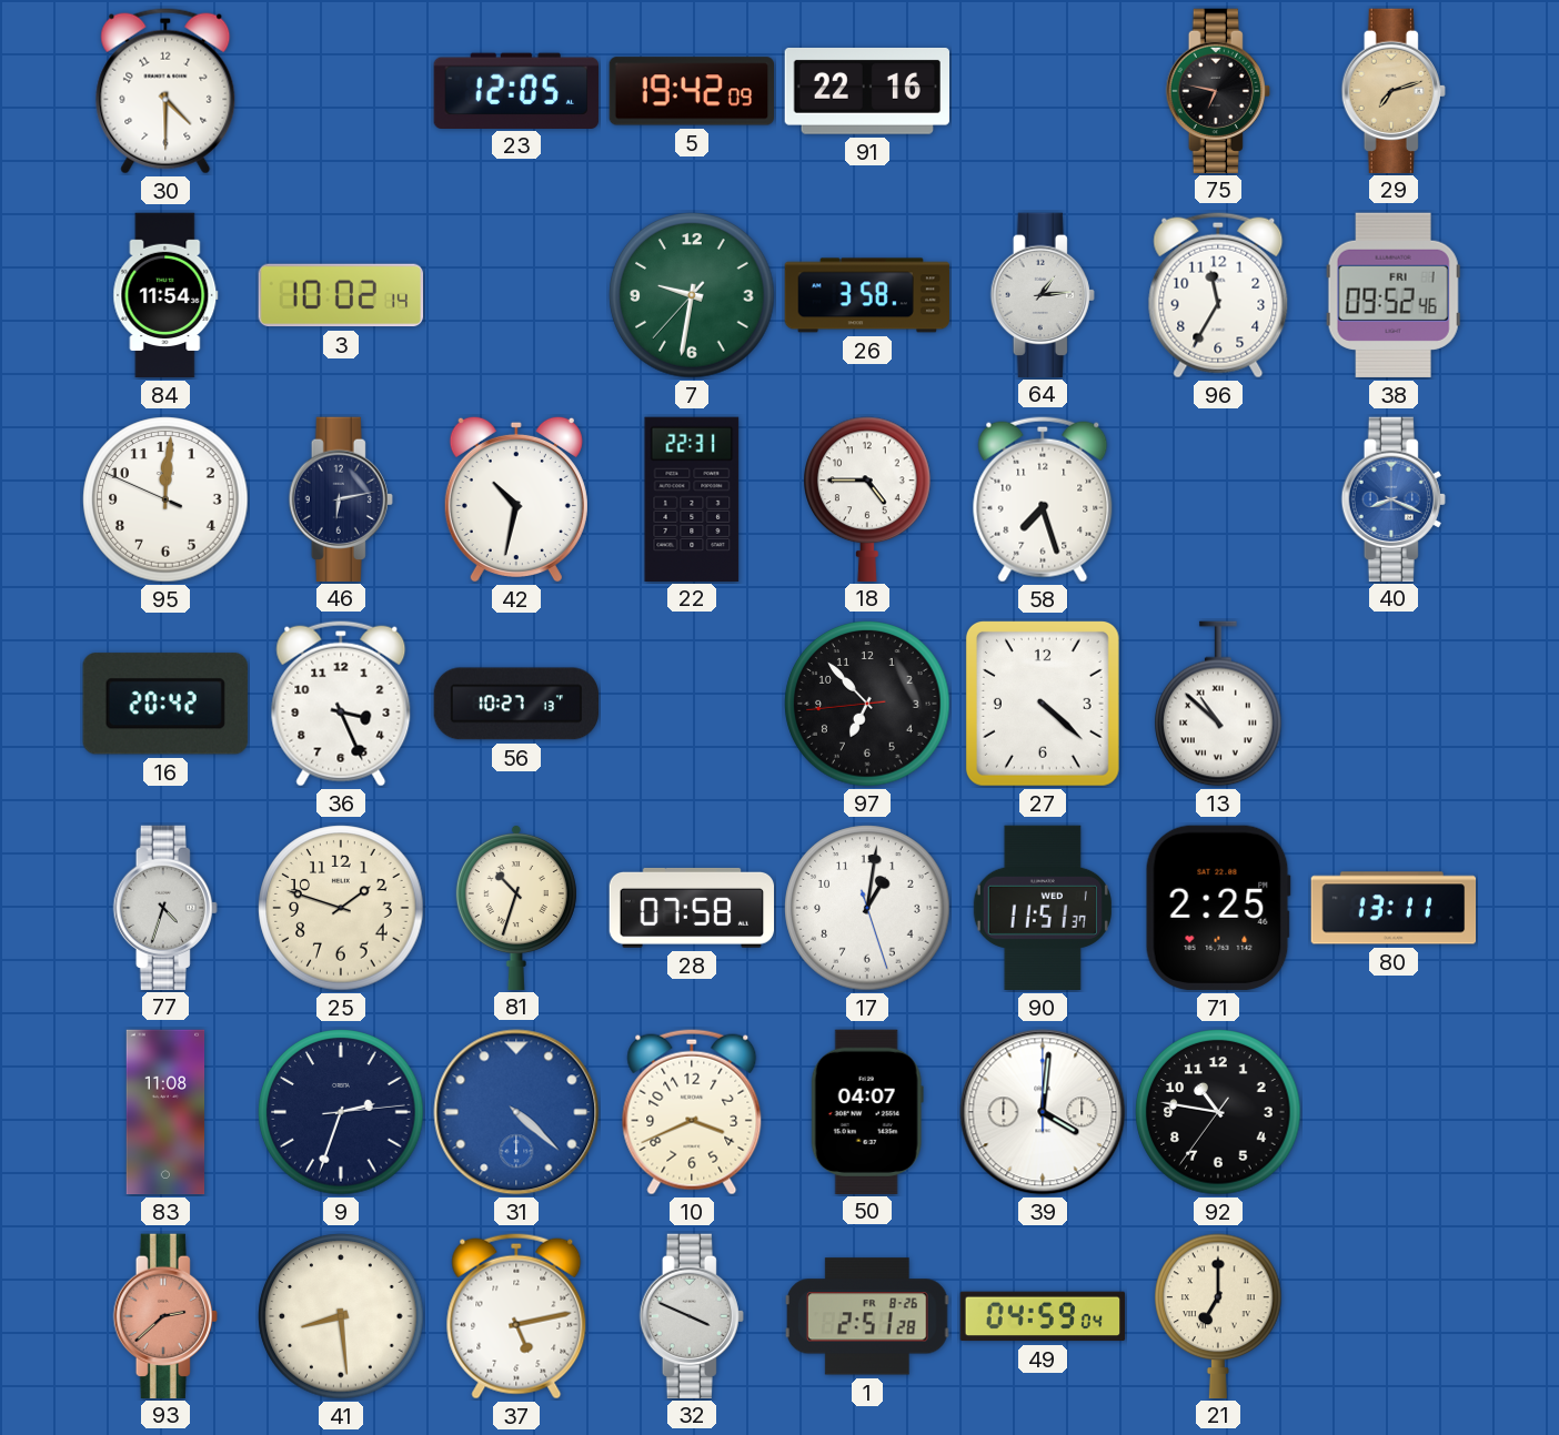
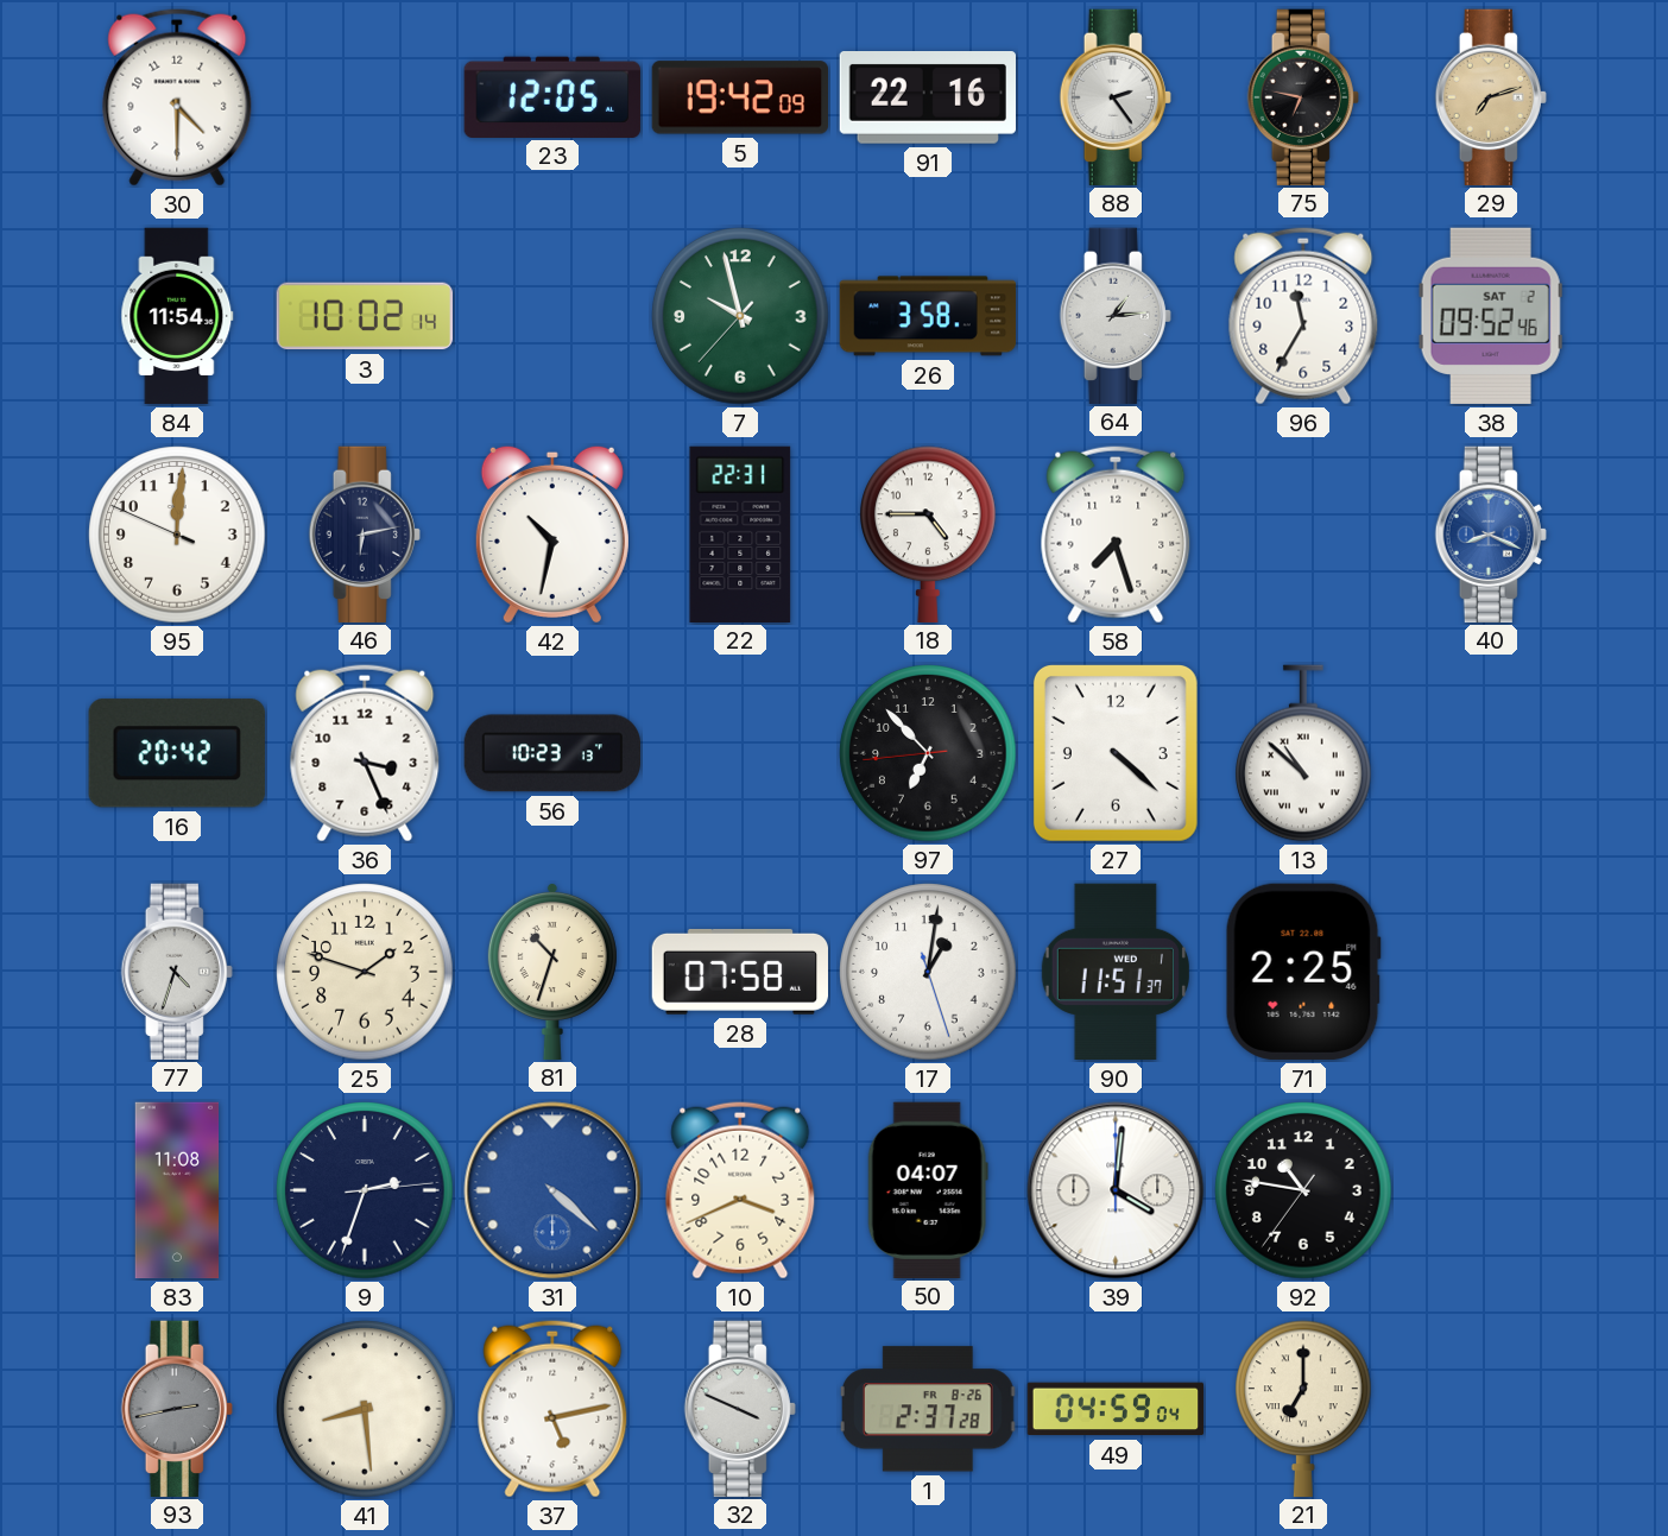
88: none -> 2:24 (1116, 96)
7: 9:31 -> 9:57 (740, 316)
38 date: FRI 1 -> SAT 2 (1491, 316)
56: 10:27 -> 10:23 (551, 753)
80: 13:11 -> none (1394, 908)
93: 2:38 -> 2:43 (177, 1408)
93 dial: salmon -> grey (177, 1408)
1: 2:51 -> 2:37 (929, 1409)
